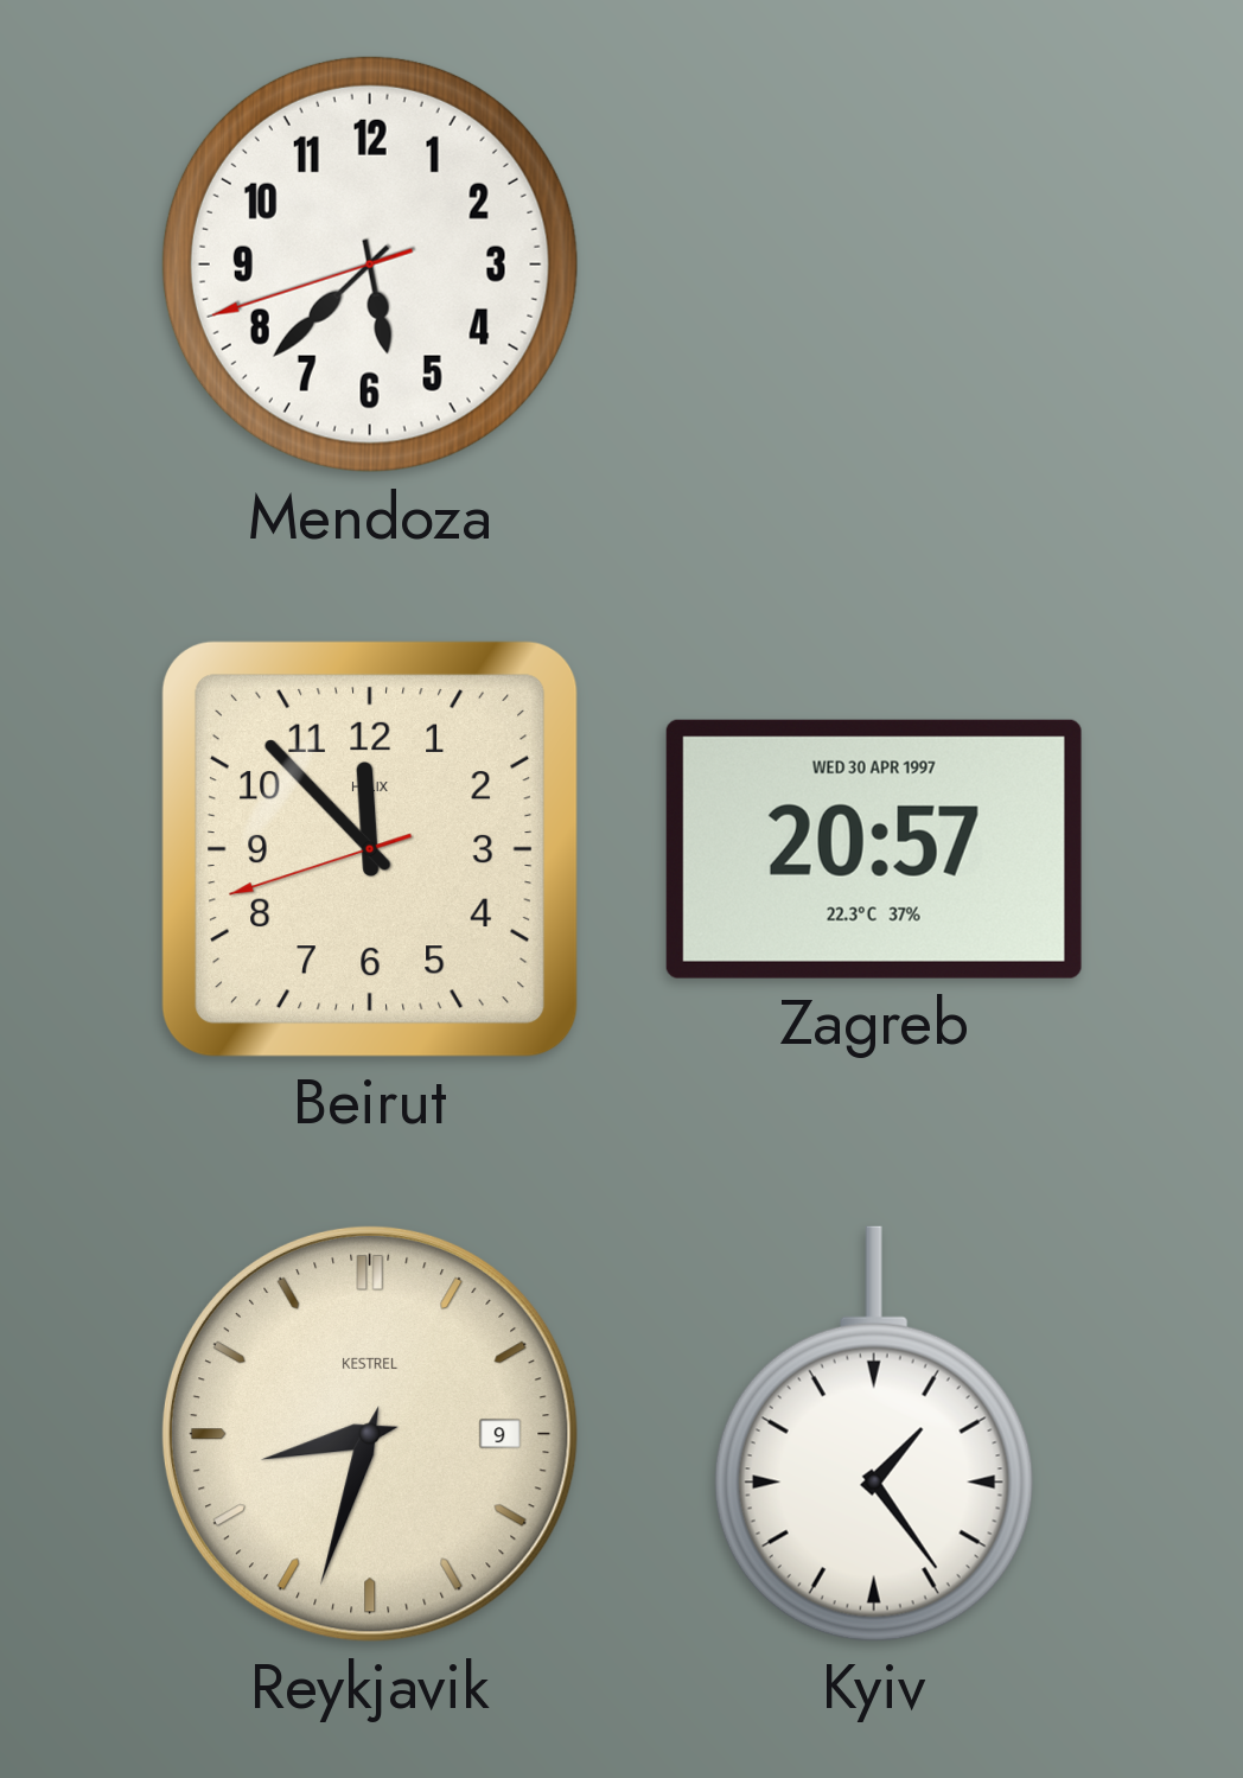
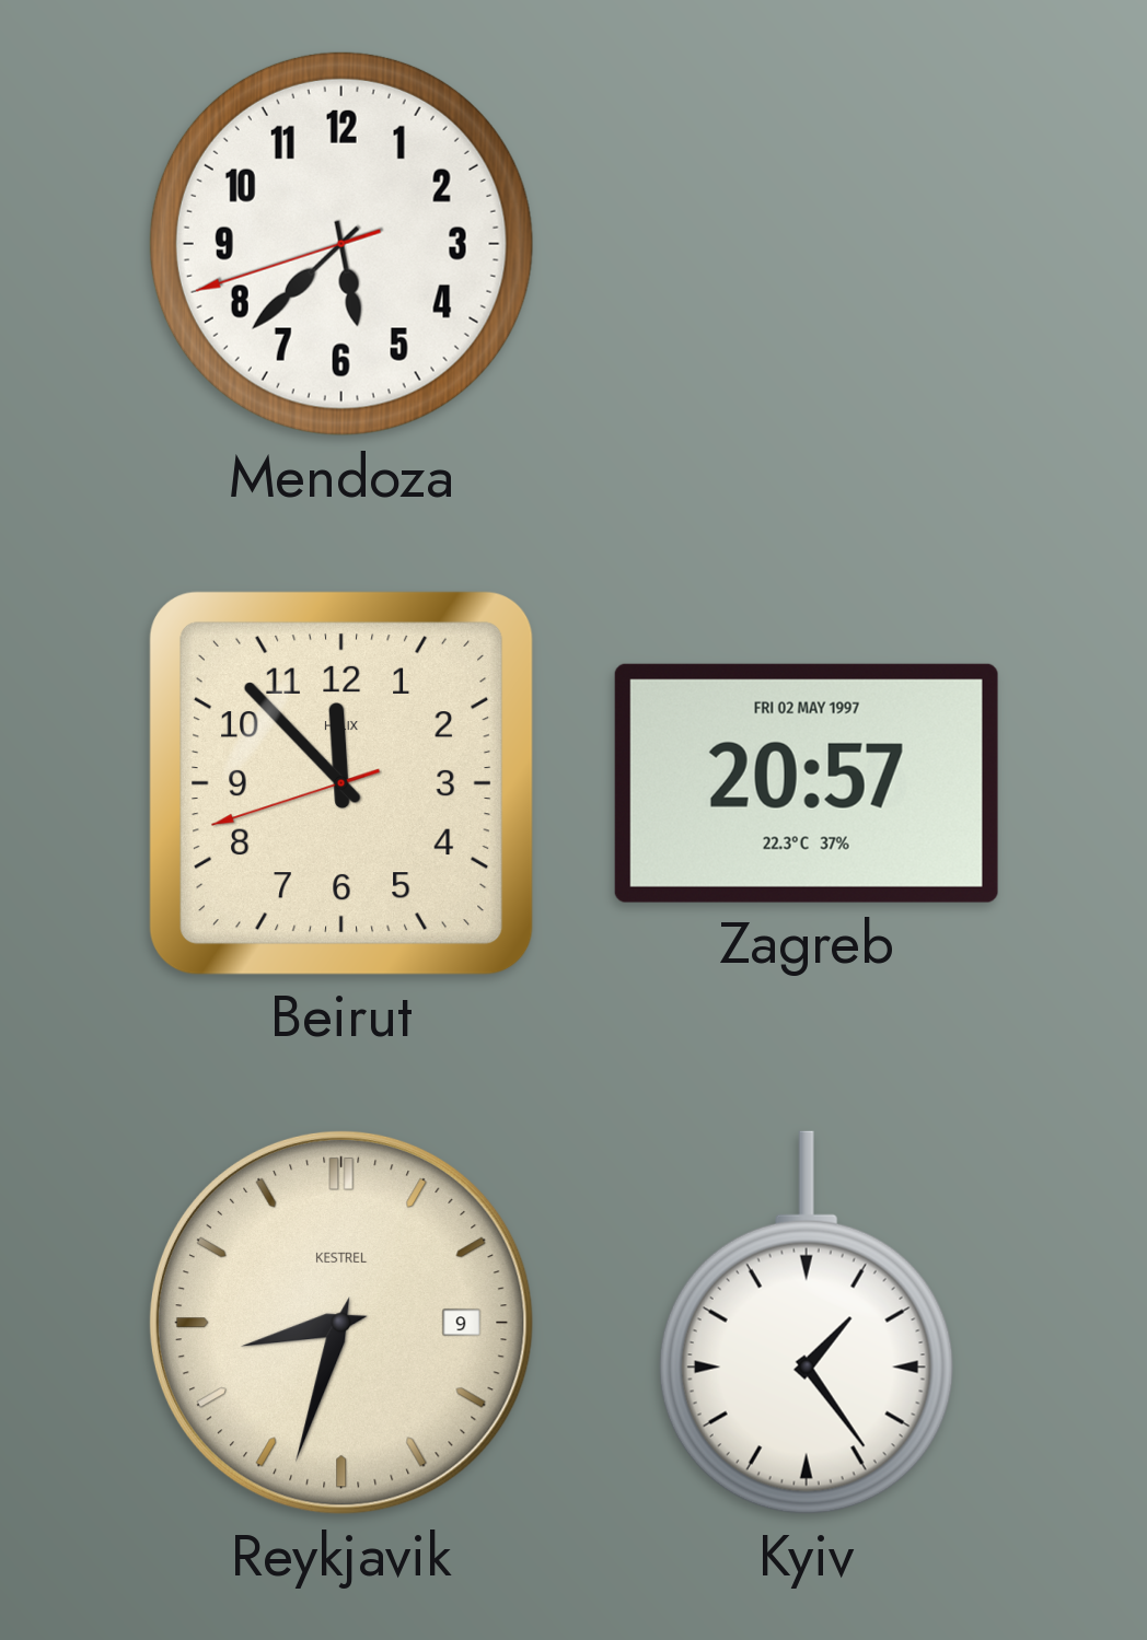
Zagreb date: WED 30 APR 1997 -> FRI 02 MAY 1997 (807, 783)
